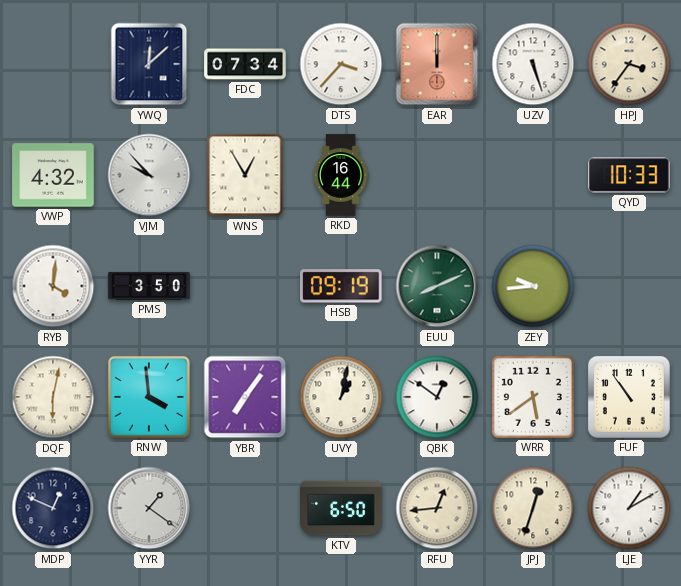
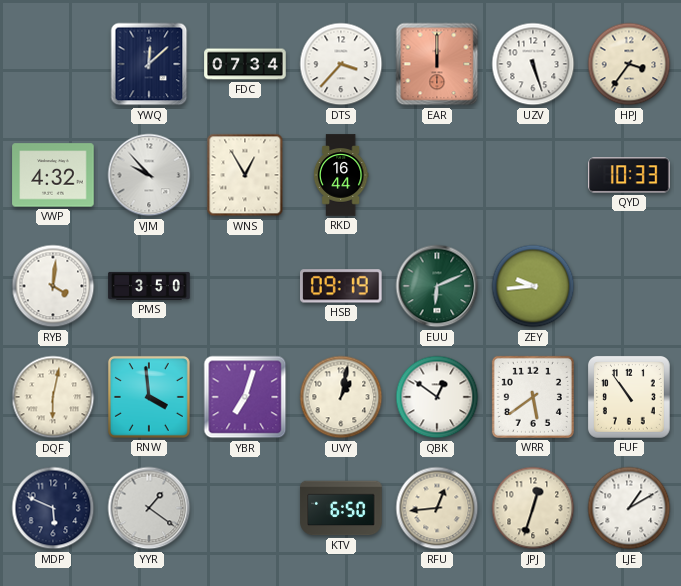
EUU: 8:11 -> 6:11 (437, 286)
YBR: 7:06 -> 7:03 (245, 397)
MDP: 12:49 -> 5:49 (53, 508)
